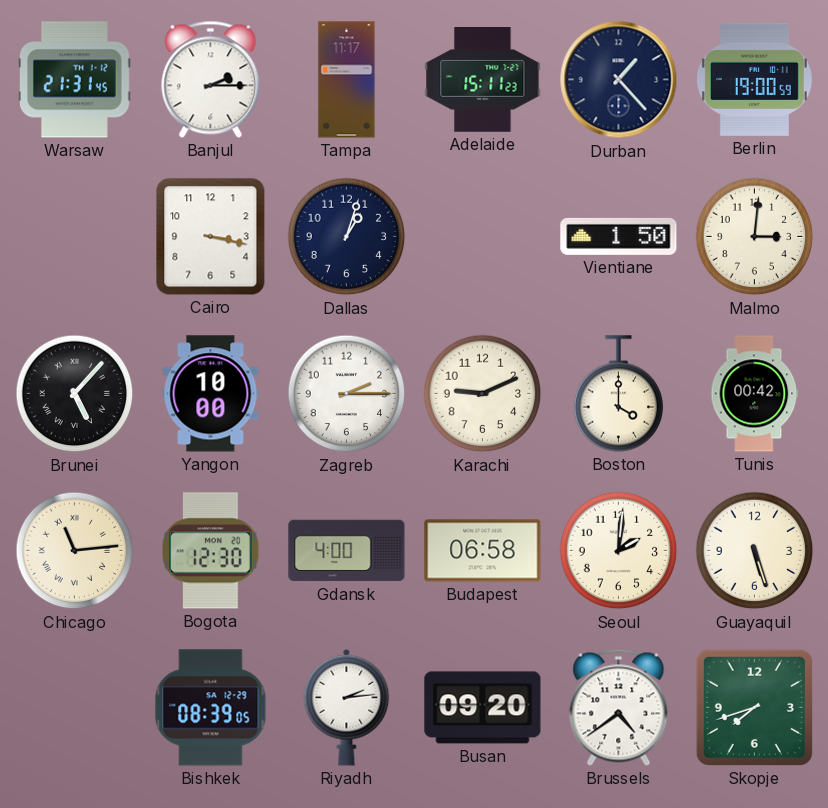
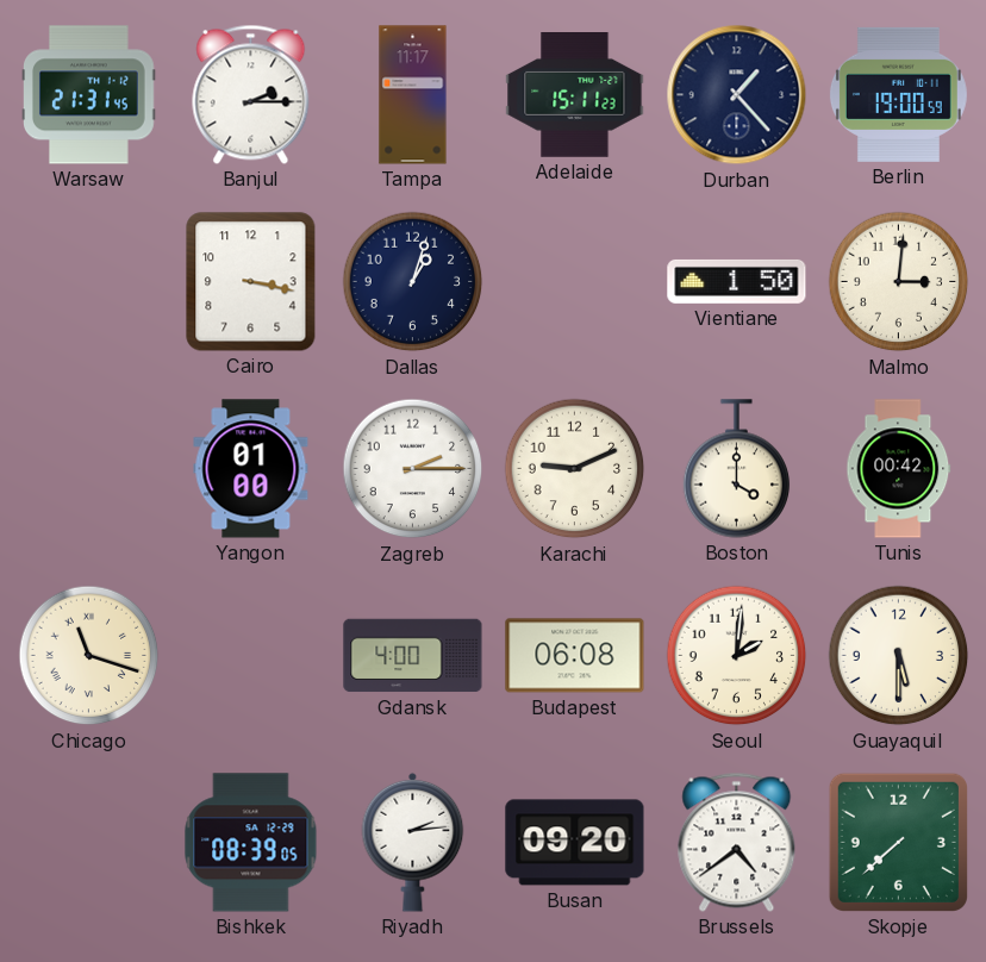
Brunei: 5:07 -> none (75, 394)
Yangon: 10:00 -> 01:00 (251, 469)
Chicago: 11:14 -> 11:18 (89, 656)
Bogota: 12:30 -> none (211, 551)
Budapest: 06:58 -> 06:08 (575, 656)
Guayaquil: 5:27 -> 5:30 (899, 656)
Skopje: 7:42 -> 7:38 (898, 842)
